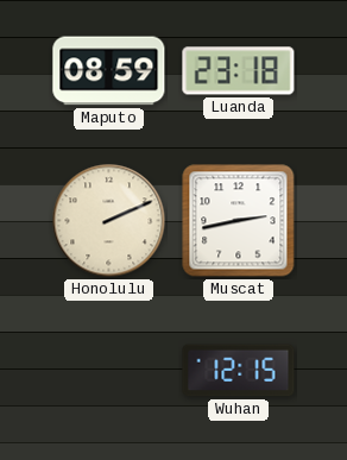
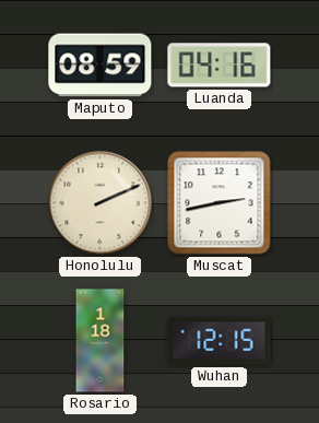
Luanda: 23:18 -> 04:16 (220, 66)
Rosario: none -> 1:18 (101, 341)
